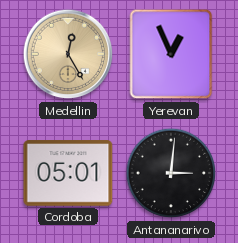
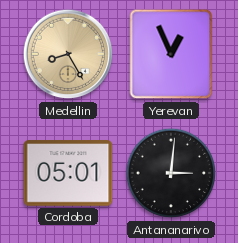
Medellin: 12:25 -> 8:25 (68, 54)
